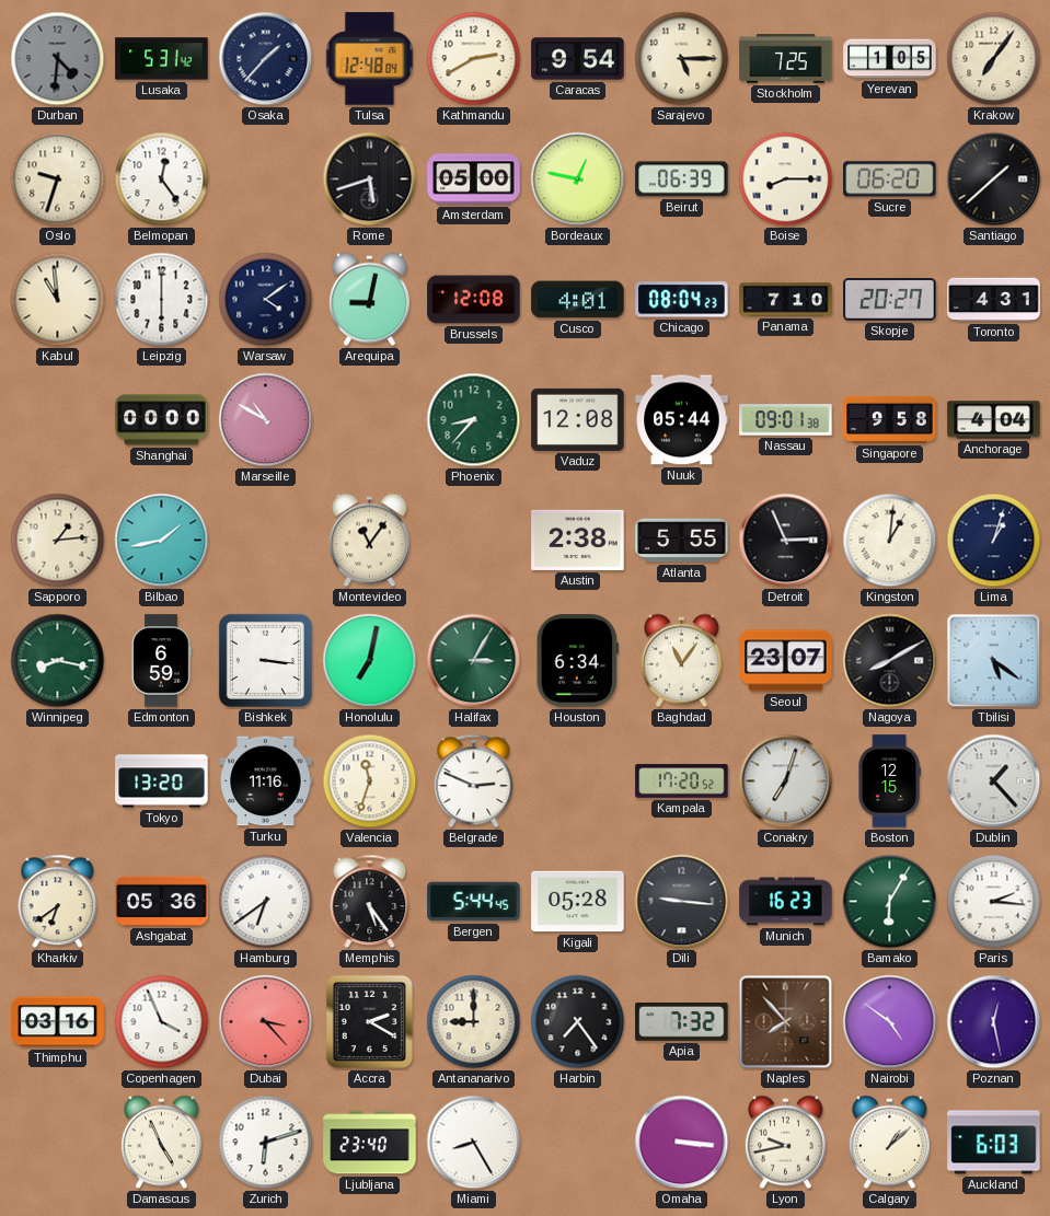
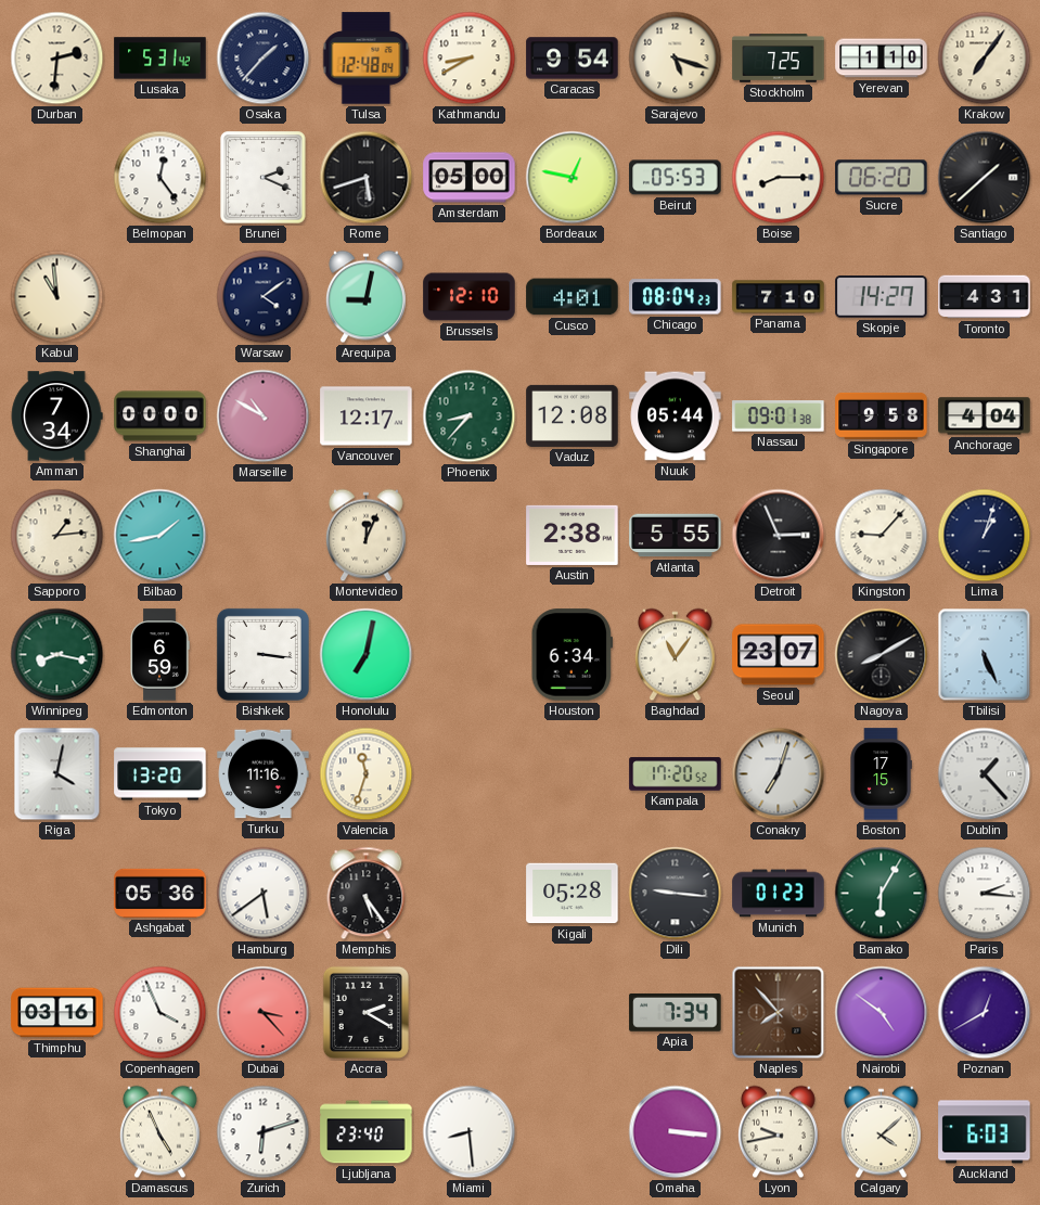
Durban: 4:31 -> 2:31 (57, 59)
Durban dial: grey -> cream (57, 59)
Kathmandu: 2:40 -> 8:40 (470, 59)
Sarajevo: 5:15 -> 5:18 (676, 59)
Yerevan: 1:05 -> 1:10 (882, 59)
Oslo: 9:33 -> none (58, 179)
Brunei: none -> 2:19 (264, 178)
Beirut: 06:39 -> 05:53 (676, 178)
Leipzig: 6:00 -> none (162, 300)
Brussels: 12:08 -> 12:10 (470, 297)
Skopje: 20:27 -> 14:27 (882, 297)
Amman: none -> 7:34 (56, 416)
Vancouver: none -> 12:17 (367, 416)
Montevideo: 11:06 -> 12:04 (365, 536)
Kingston: 1:01 -> 9:07 (882, 536)
Halifax: 3:05 -> none (474, 661)
Tbilisi: 5:21 -> 5:26 (985, 655)
Riga: none -> 4:02 (57, 774)
Belgrade: 2:49 -> none (474, 781)
Boston: 12:15 -> 17:15 (881, 774)
Kharkiv: 6:39 -> none (58, 902)
Hamburg: 6:39 -> 5:39 (264, 894)
Bergen: 5:44 -> none (474, 902)
Munich: 16:23 -> 01:23 (779, 894)
Antananarivo: 9:00 -> none (474, 1022)
Harbin: 7:24 -> none (578, 1022)
Apia: 7:32 -> 7:34 (676, 1012)
Poznan: 12:28 -> 12:40 (985, 1013)
Miami: 8:25 -> 8:29 (470, 1132)
Calgary: 1:08 -> 4:08 (881, 1132)
